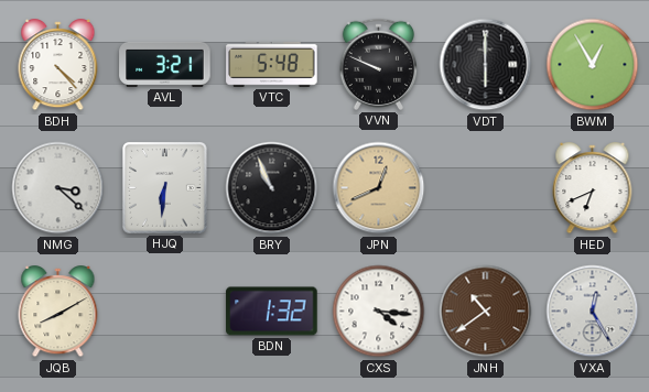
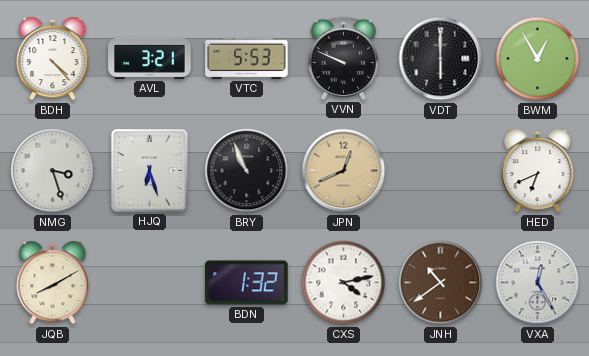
VTC: 5:48 -> 5:53 (247, 58)
NMG: 3:22 -> 3:27 (53, 171)
HJQ: 6:31 -> 6:27 (149, 171)
CXS: 4:16 -> 4:13 (344, 283)
